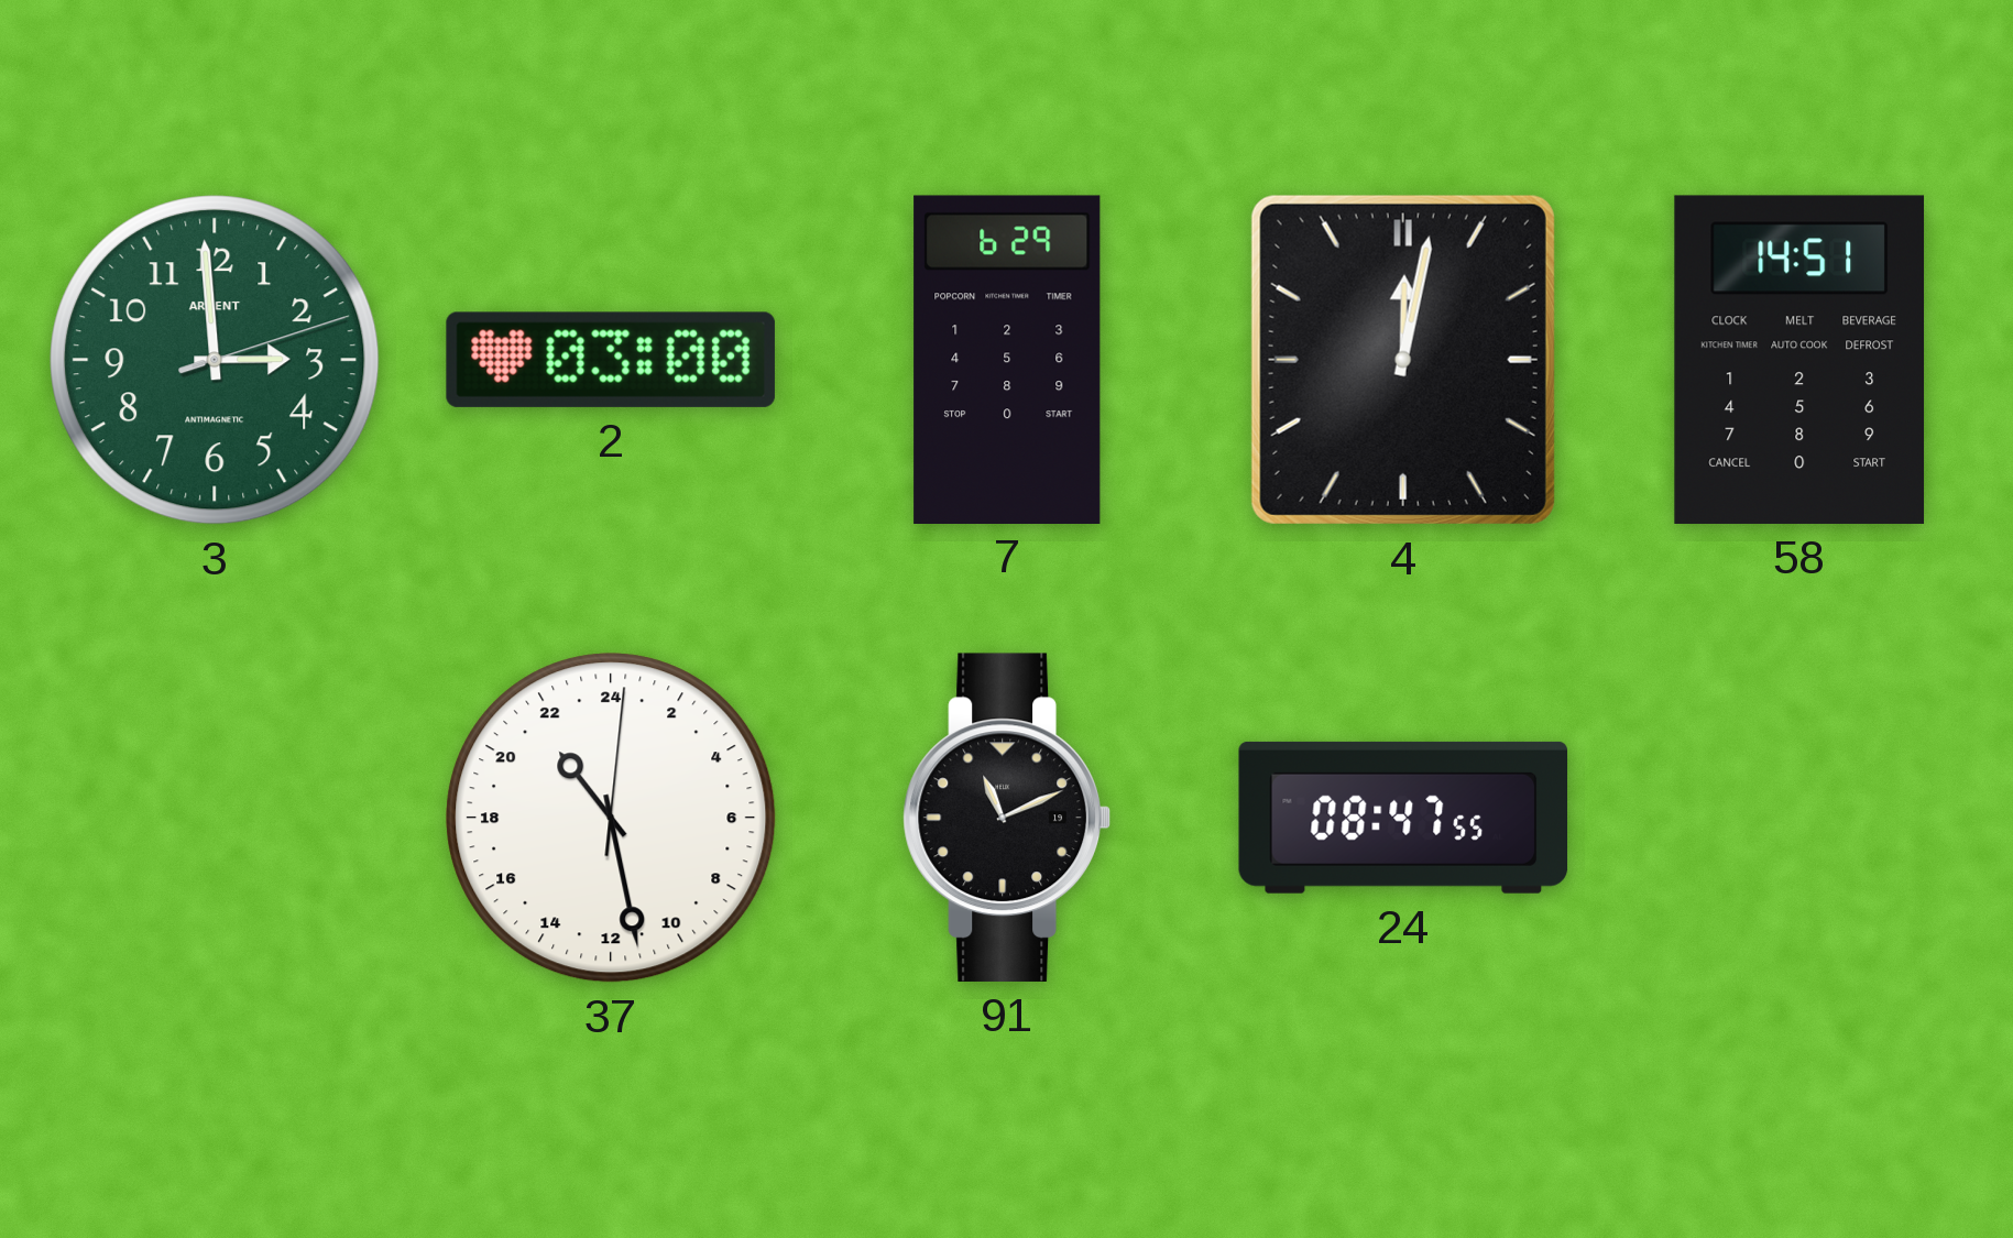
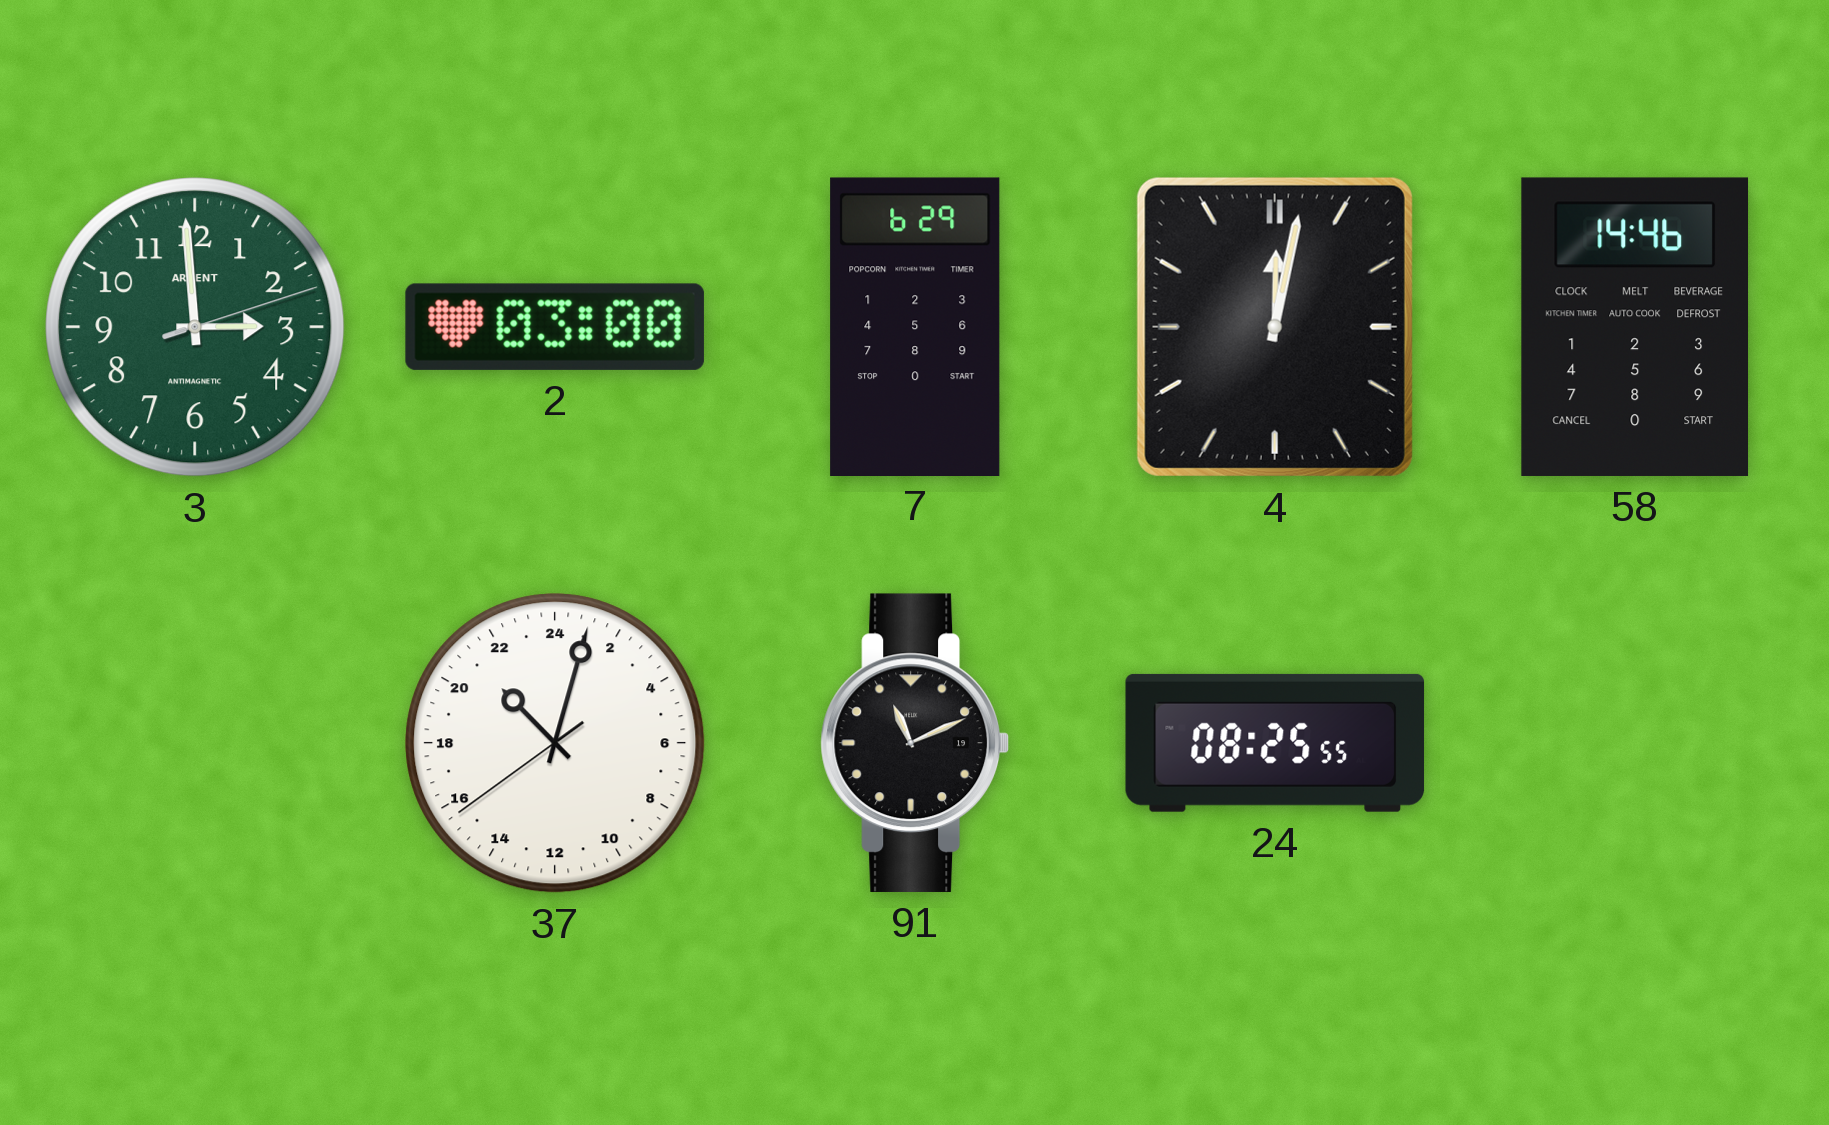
58: 14:51 -> 14:46 (1635, 327)
37: 21:28 -> 21:02 (555, 743)
24: 08:47 -> 08:25 (1275, 743)
